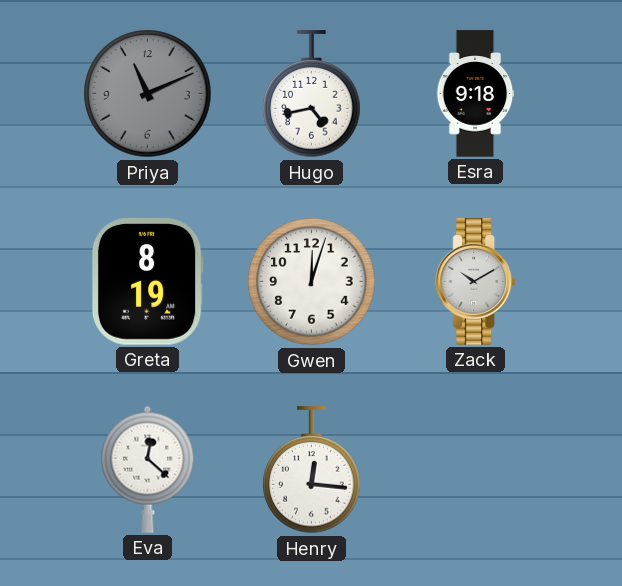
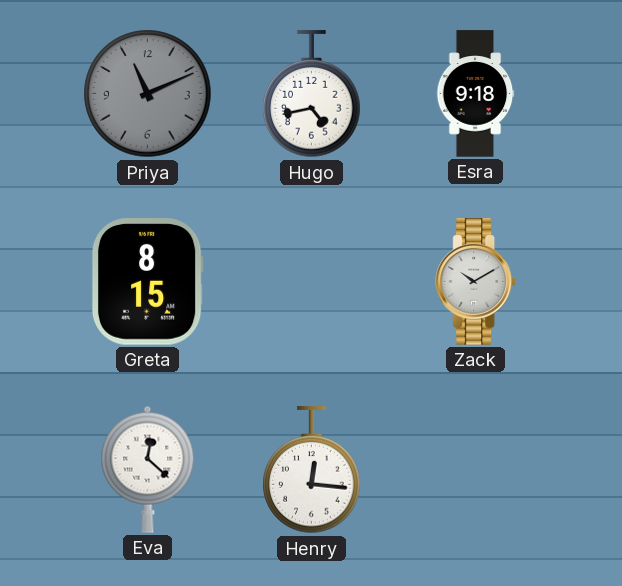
Greta: 8:19 -> 8:15 (147, 282)
Gwen: 12:03 -> none (312, 282)
